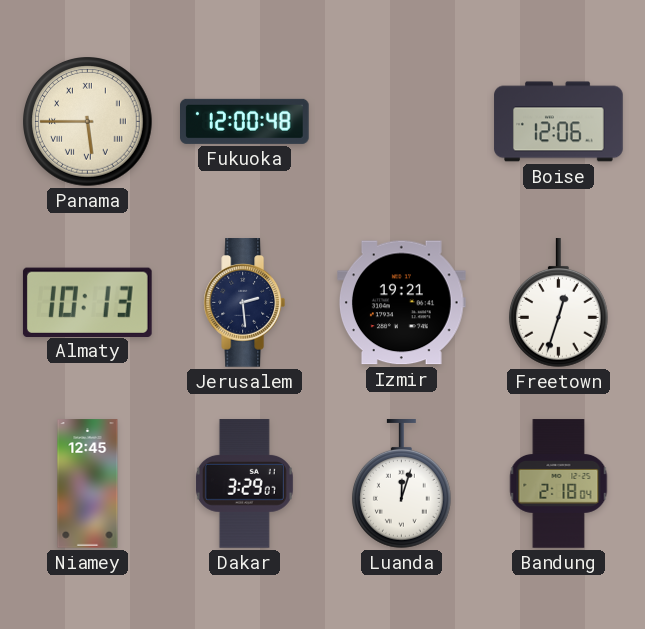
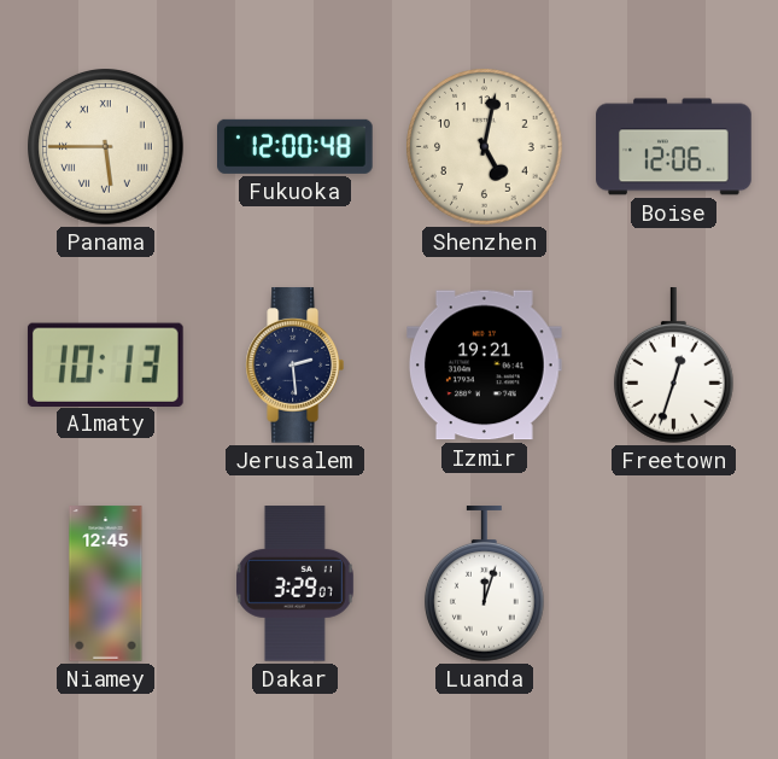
Shenzhen: none -> 5:02 (485, 147)
Bandung: 2:18 -> none (559, 484)
